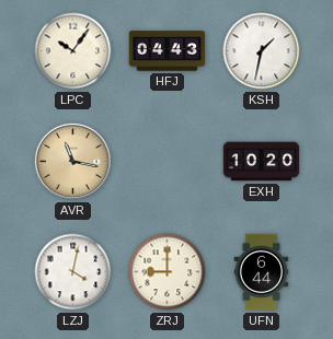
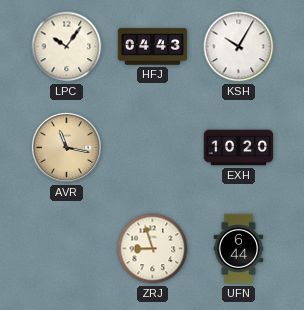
KSH: 1:32 -> 10:05 (239, 47)
LZJ: 4:02 -> none (73, 272)
ZRJ: 9:00 -> 8:57 (153, 249)
